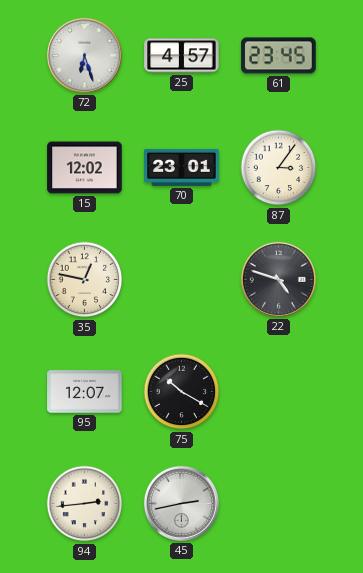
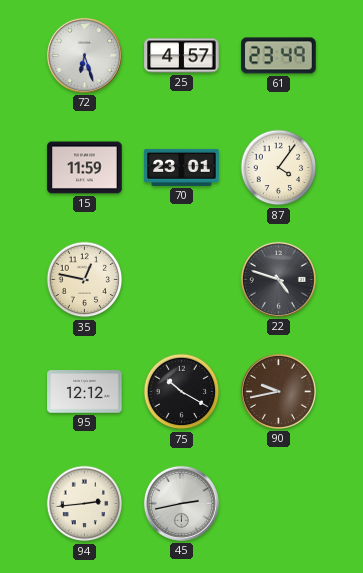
61: 23:45 -> 23:49 (279, 56)
15: 12:02 -> 11:59 (85, 168)
87: 3:06 -> 4:06 (279, 168)
95: 12:07 -> 12:12 (85, 392)
90: none -> 9:43 (278, 391)
